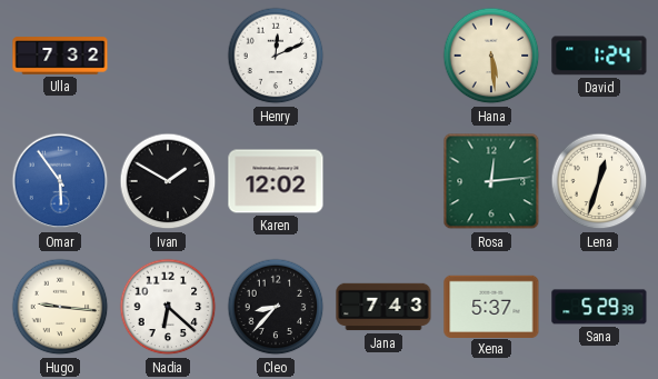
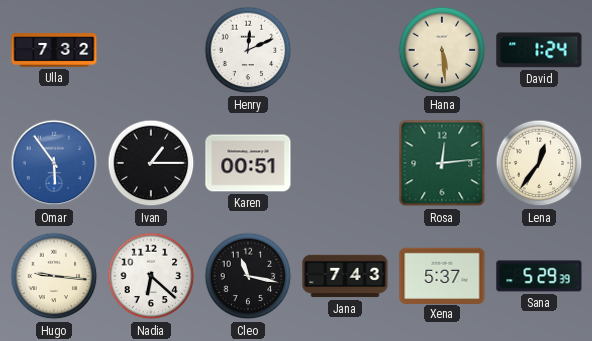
Ivan: 1:50 -> 1:15 (151, 163)
Karen: 12:02 -> 00:51 (248, 163)
Lena: 12:33 -> 12:36 (539, 163)
Cleo: 8:37 -> 11:17 (248, 276)
